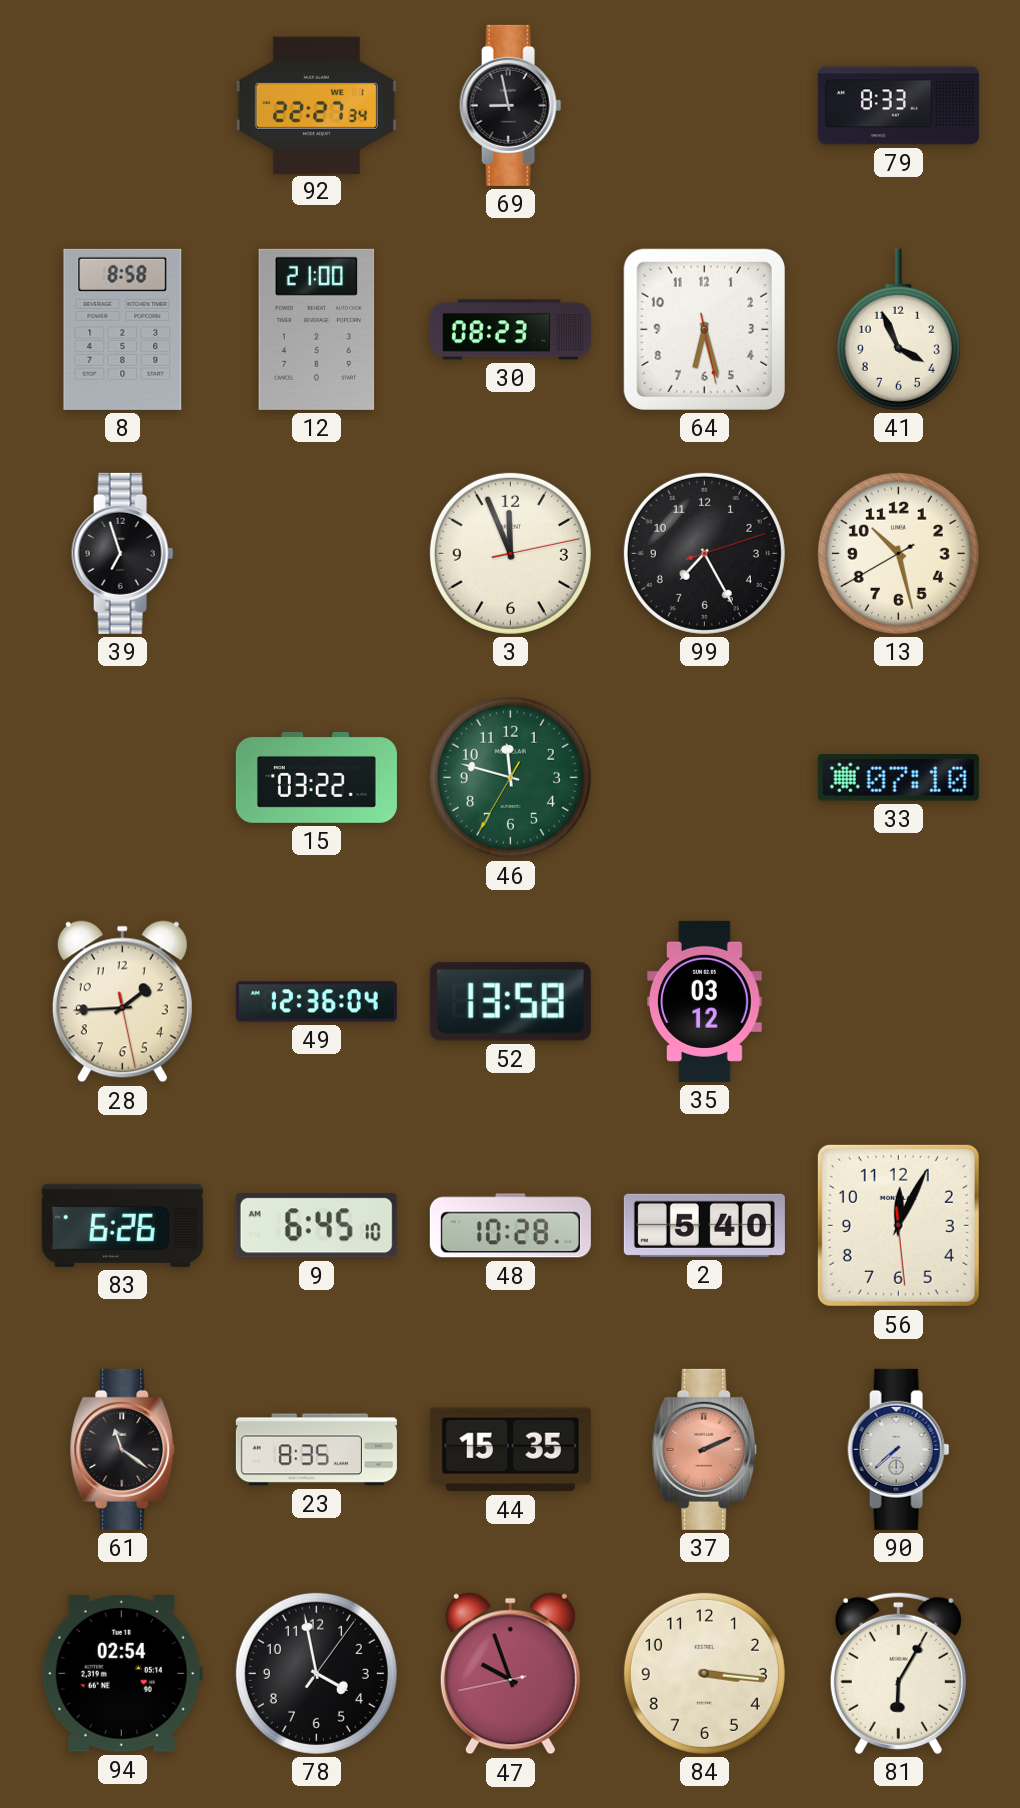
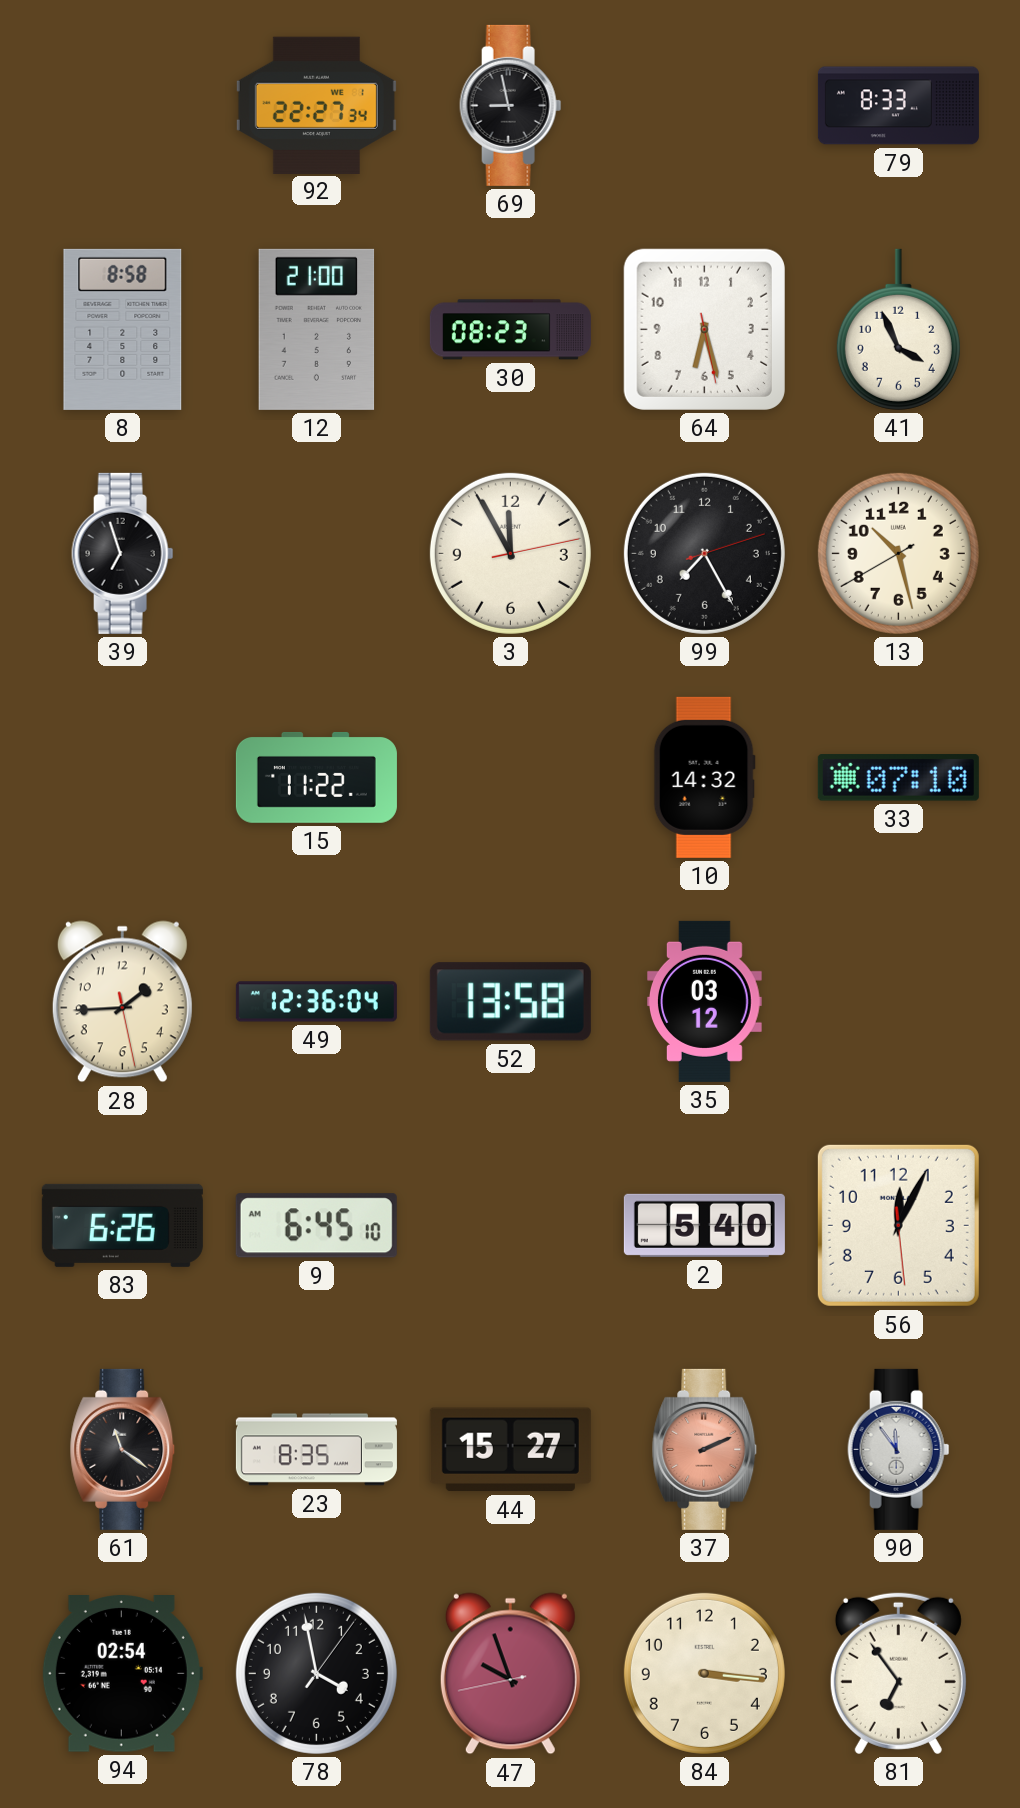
3: 11:56 -> 11:55 (510, 553)
15: 03:22 -> 11:22 (316, 777)
46: 11:47 -> none (510, 777)
10: none -> 14:32 (704, 777)
48: 10:28 -> none (510, 1226)
44: 15:35 -> 15:27 (510, 1450)
90: 7:38 -> 11:54 (899, 1449)
81: 6:05 -> 6:54 (898, 1673)
